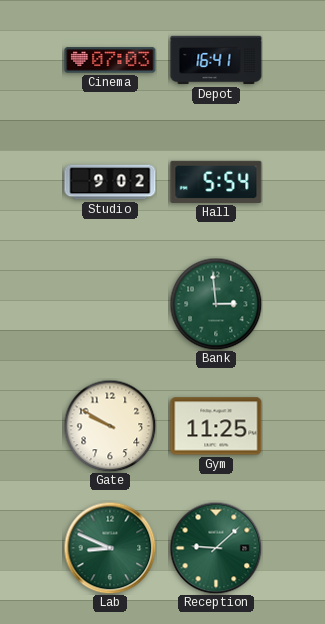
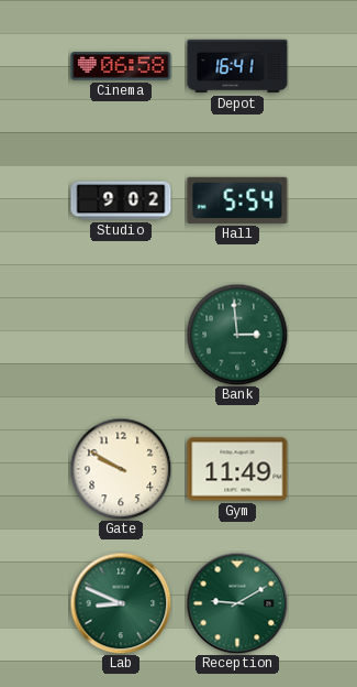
Cinema: 07:03 -> 06:58 (121, 66)
Gym: 11:25 -> 11:49 (237, 469)
Reception: 9:08 -> 9:10 (237, 603)
